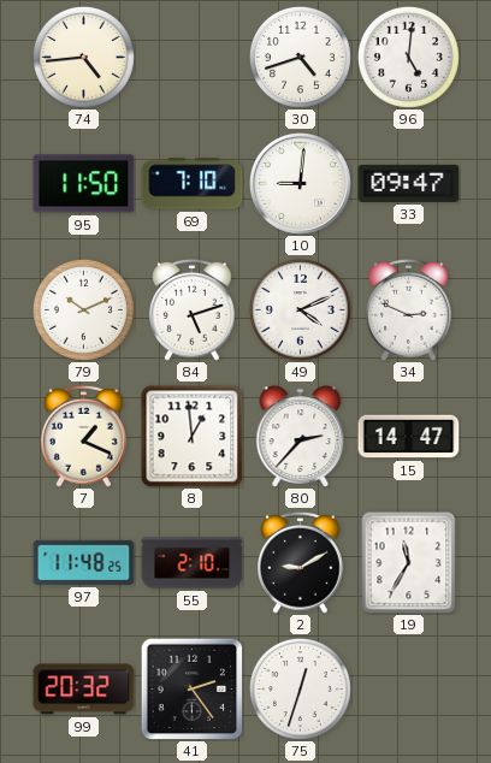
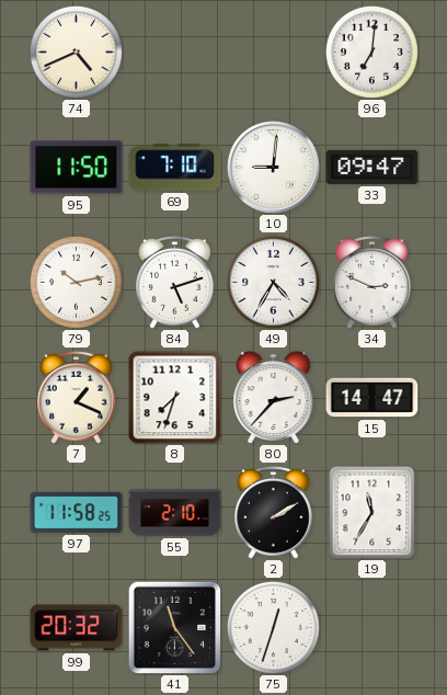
74: 4:44 -> 4:41 (76, 52)
30: 4:42 -> none (300, 57)
96: 5:01 -> 7:01 (371, 52)
79: 10:11 -> 10:13 (76, 282)
49: 4:11 -> 4:35 (273, 282)
8: 12:59 -> 7:33 (175, 398)
97: 11:48 -> 11:58 (77, 512)
2: 9:10 -> 2:10 (274, 512)
41: 2:24 -> 11:24 (174, 627)
